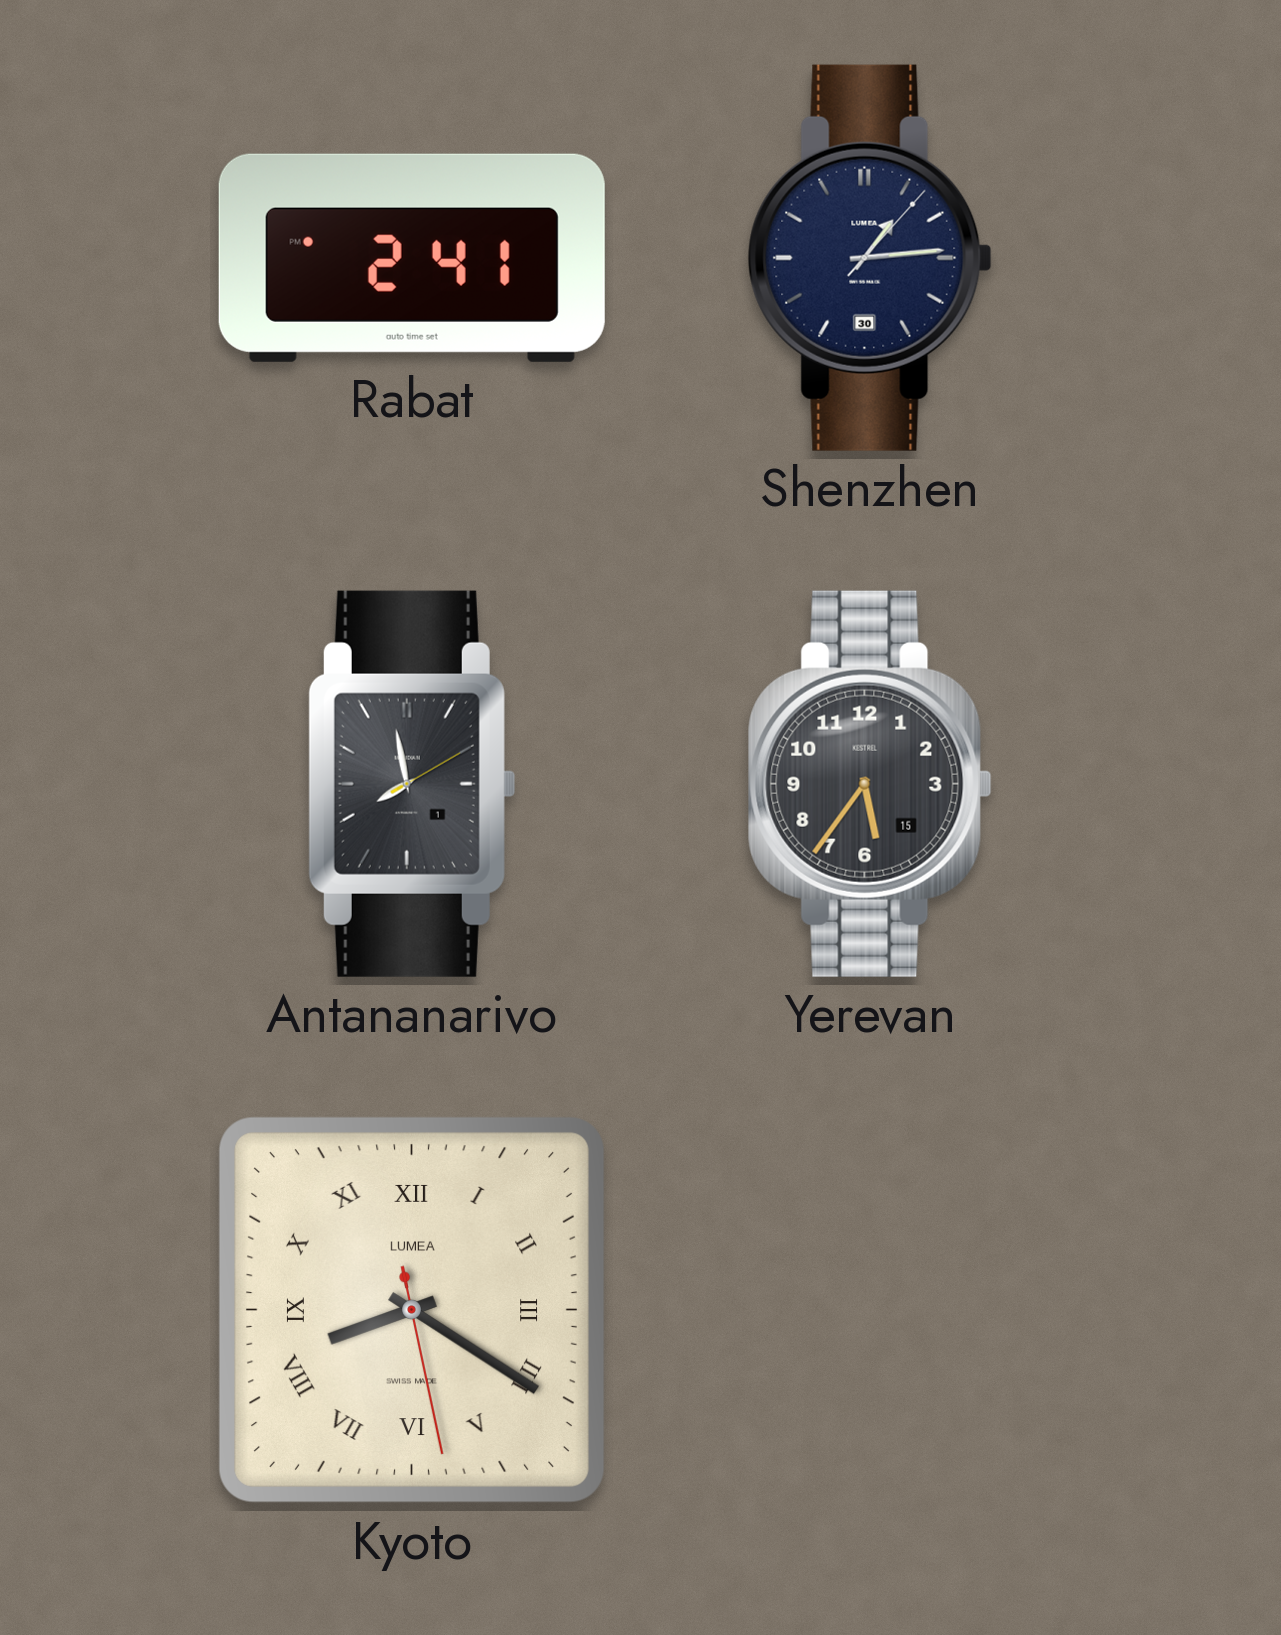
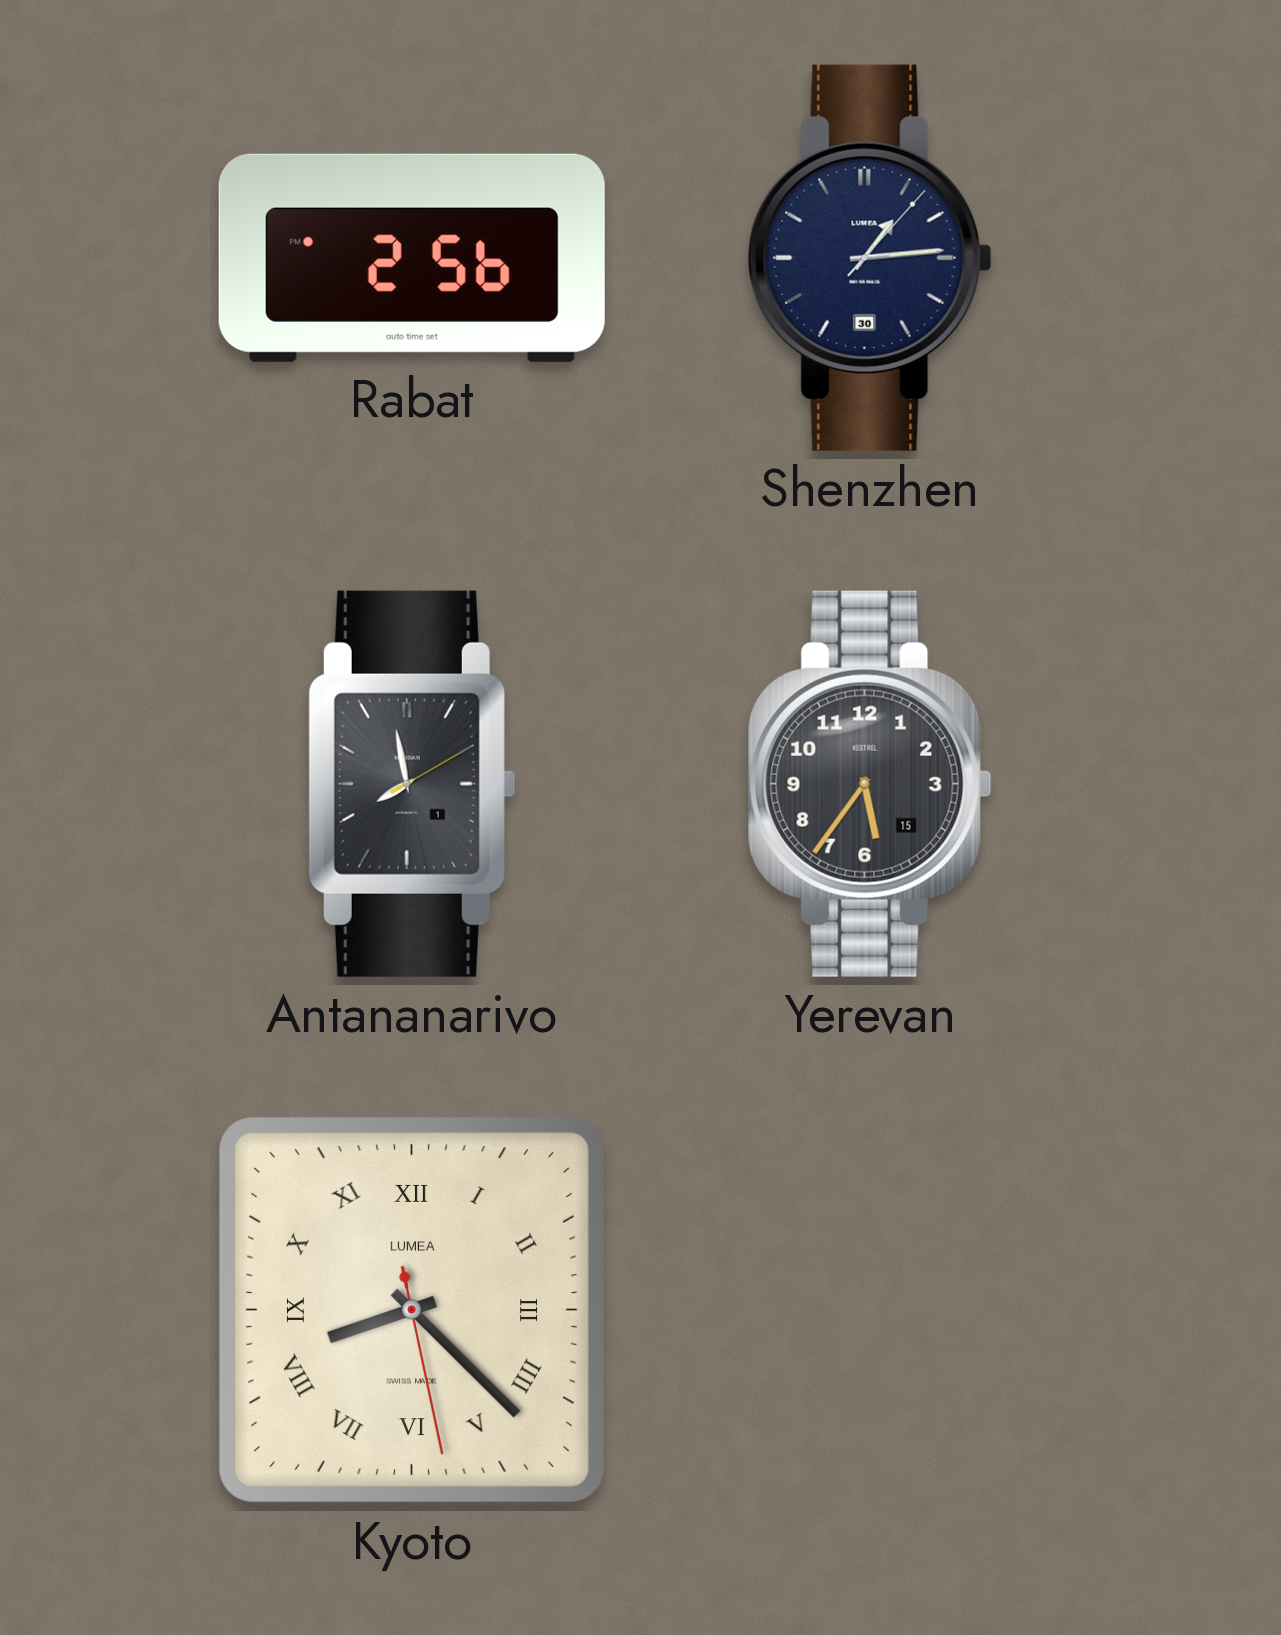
Rabat: 2:41 -> 2:56 (412, 258)
Kyoto: 8:20 -> 8:22 (412, 1310)
